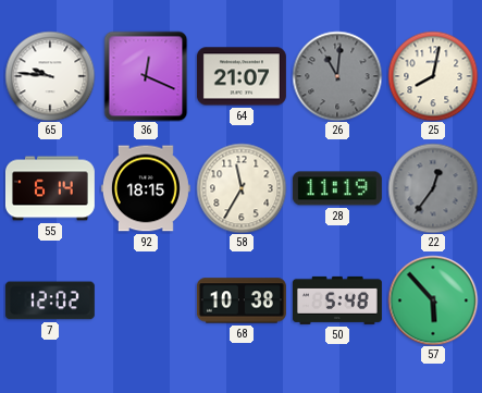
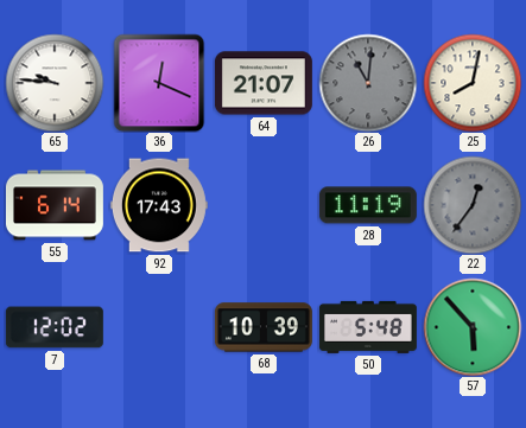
92: 18:15 -> 17:43 (159, 205)
58: 11:35 -> none (242, 188)
68: 10:38 -> 10:39 (264, 327)
